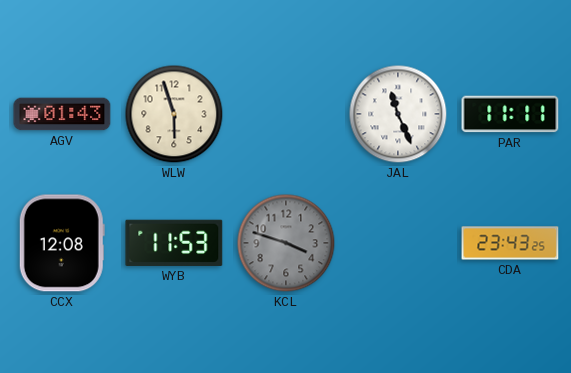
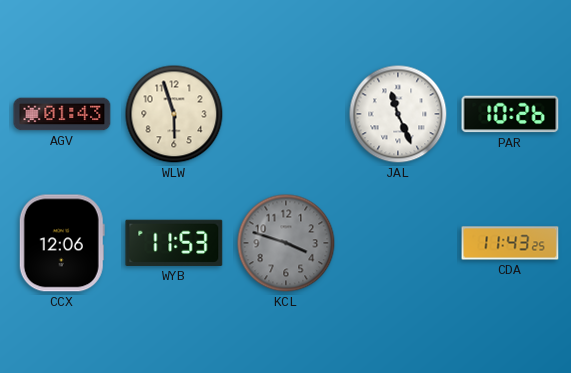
PAR: 11:11 -> 10:26 (510, 114)
CCX: 12:08 -> 12:06 (62, 243)
CDA: 23:43 -> 11:43 (510, 243)
